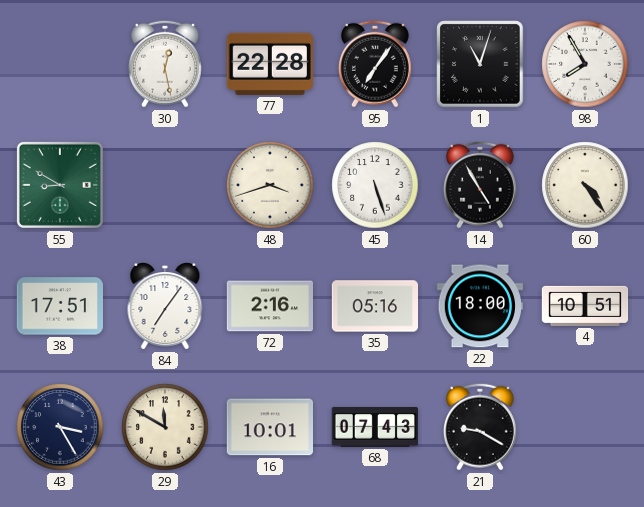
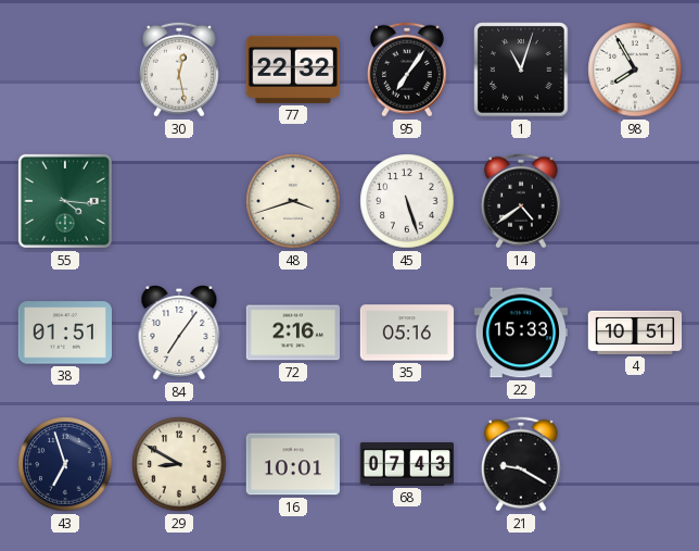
77: 22:28 -> 22:32 (293, 70)
55: 8:50 -> 4:16 (65, 201)
14: 4:55 -> 4:39 (521, 201)
60: 4:24 -> none (585, 185)
38: 17:51 -> 01:51 (64, 333)
22: 18:00 -> 15:33 (520, 333)
43: 3:25 -> 6:57 (65, 464)
29: 11:50 -> 8:50 (179, 464)
